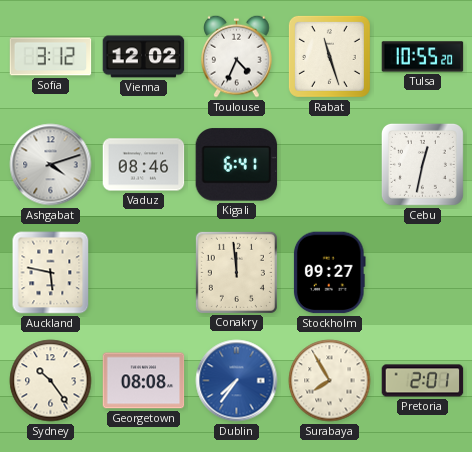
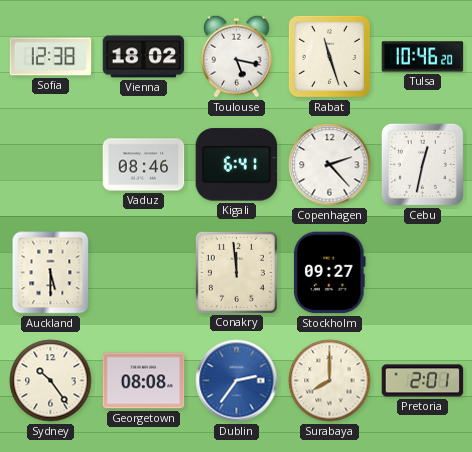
Sofia: 3:12 -> 12:38 (51, 57)
Vienna: 12:02 -> 18:02 (144, 57)
Toulouse: 4:34 -> 5:17 (237, 56)
Tulsa: 10:55 -> 10:46 (423, 57)
Ashgabat: 4:12 -> none (51, 165)
Copenhagen: none -> 2:23 (330, 165)
Auckland: 5:47 -> 5:30 (51, 273)
Dublin: 7:36 -> 2:36 (237, 381)
Surabaya: 7:55 -> 8:00 (330, 381)
